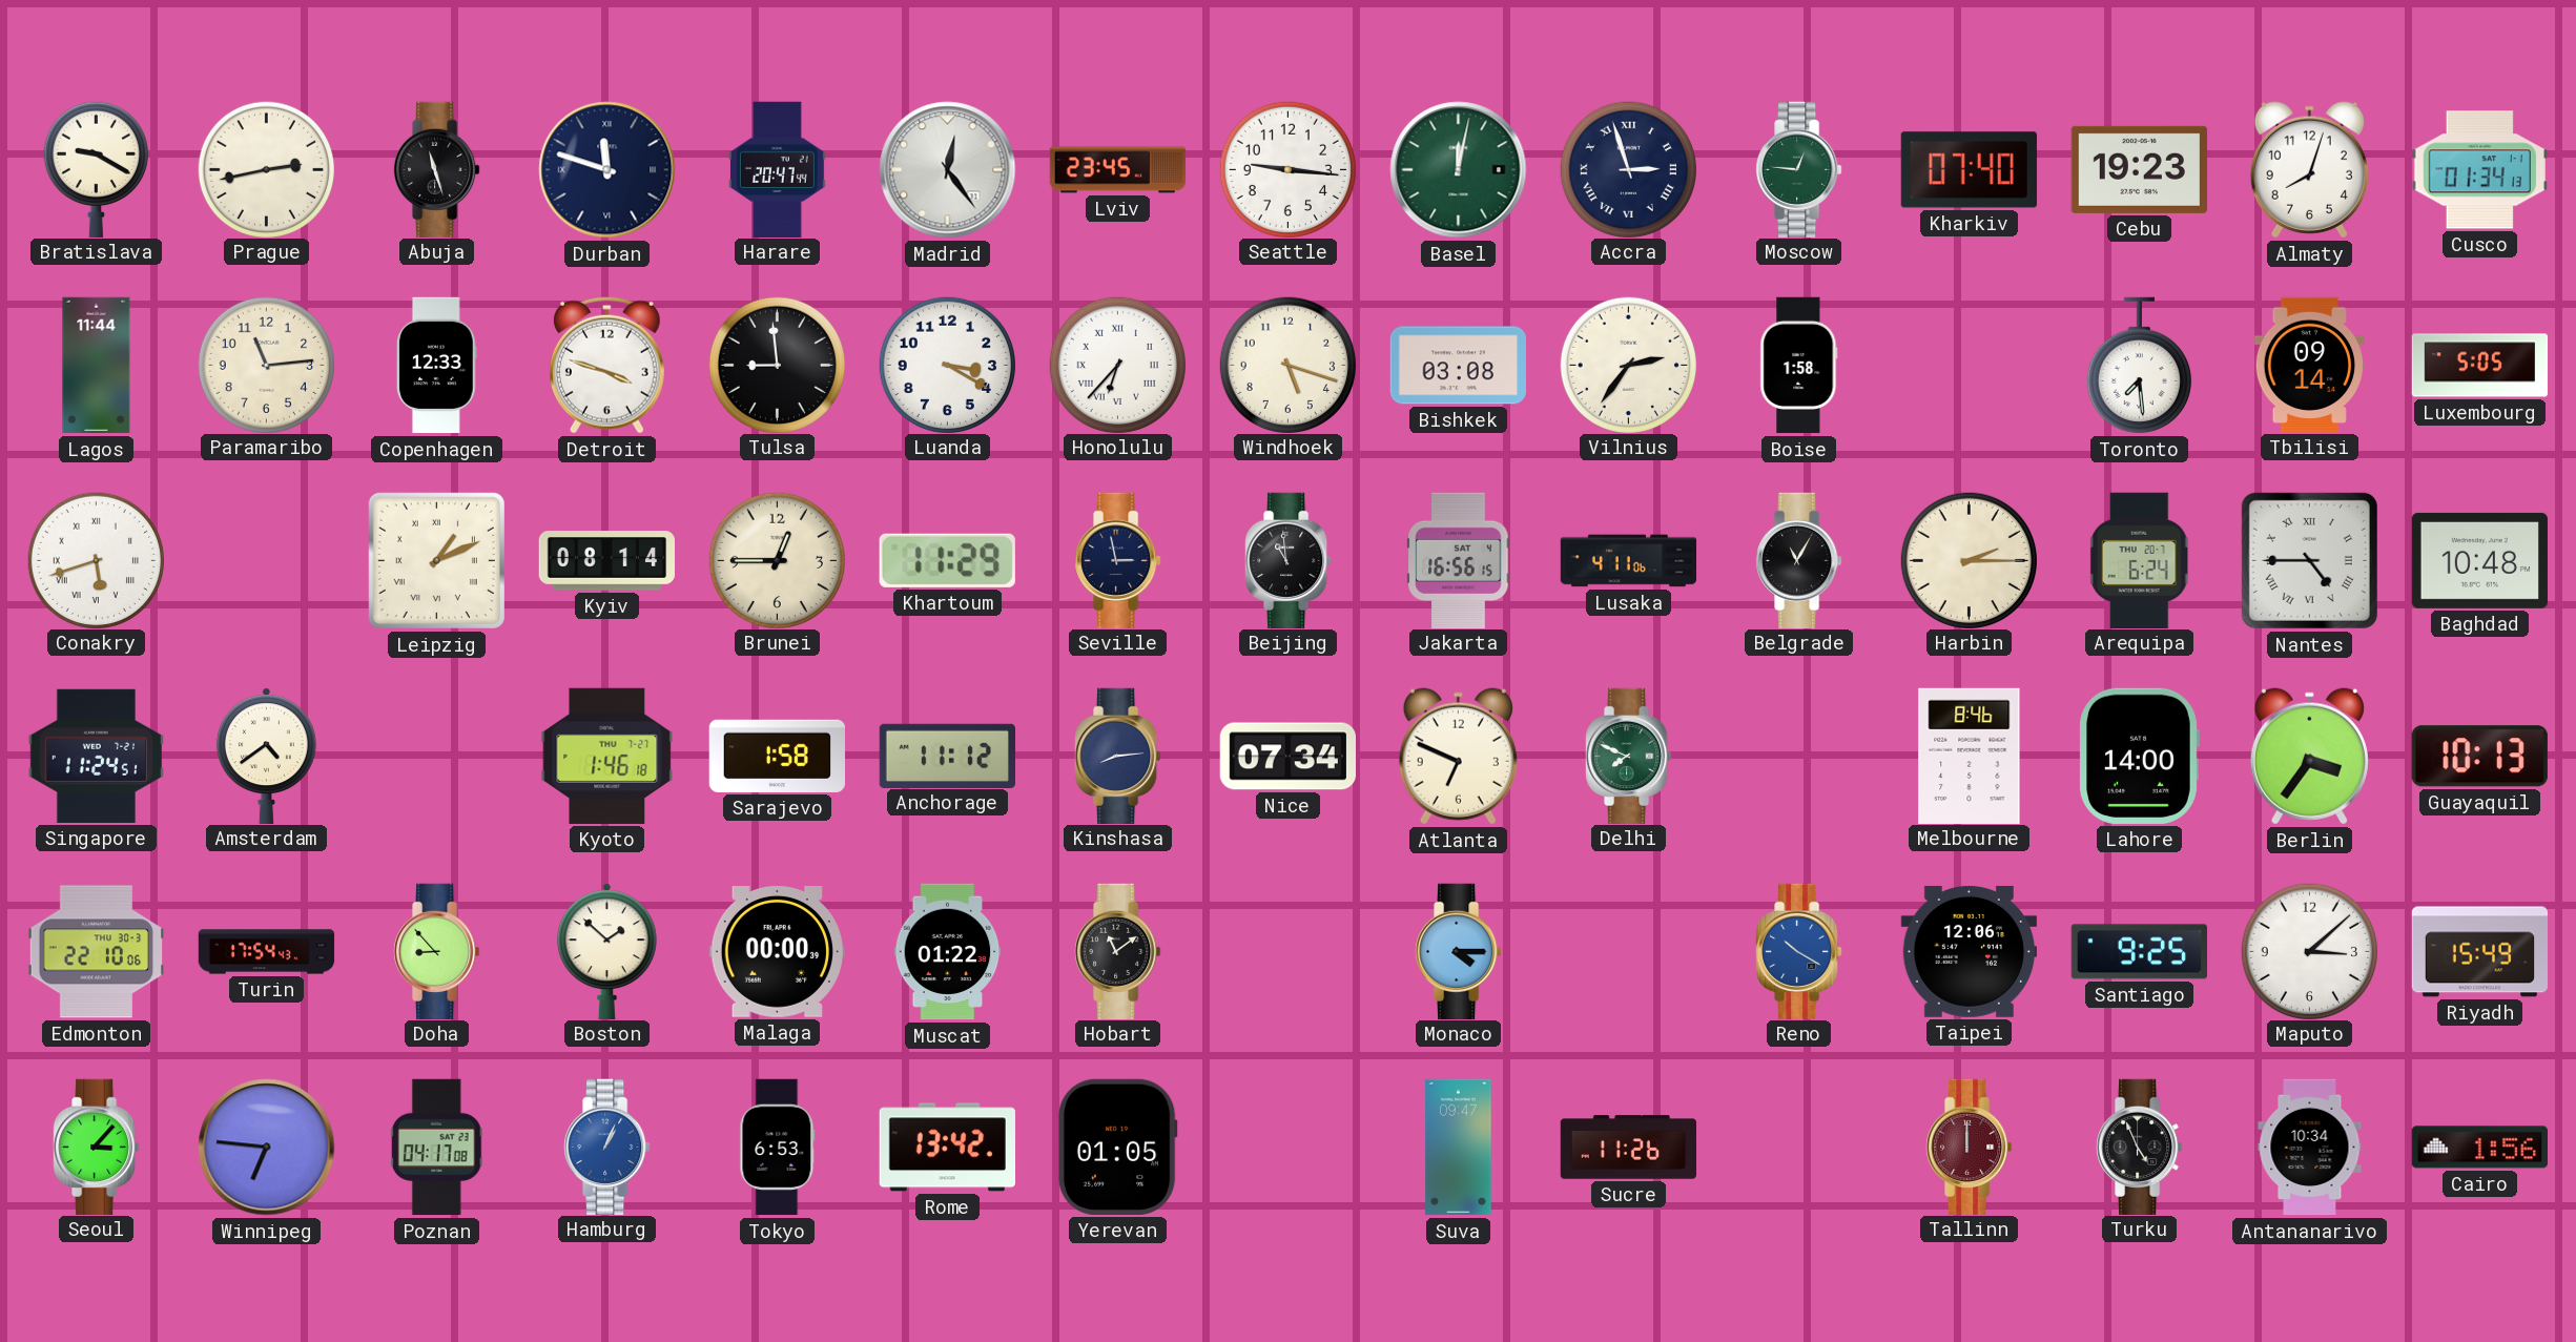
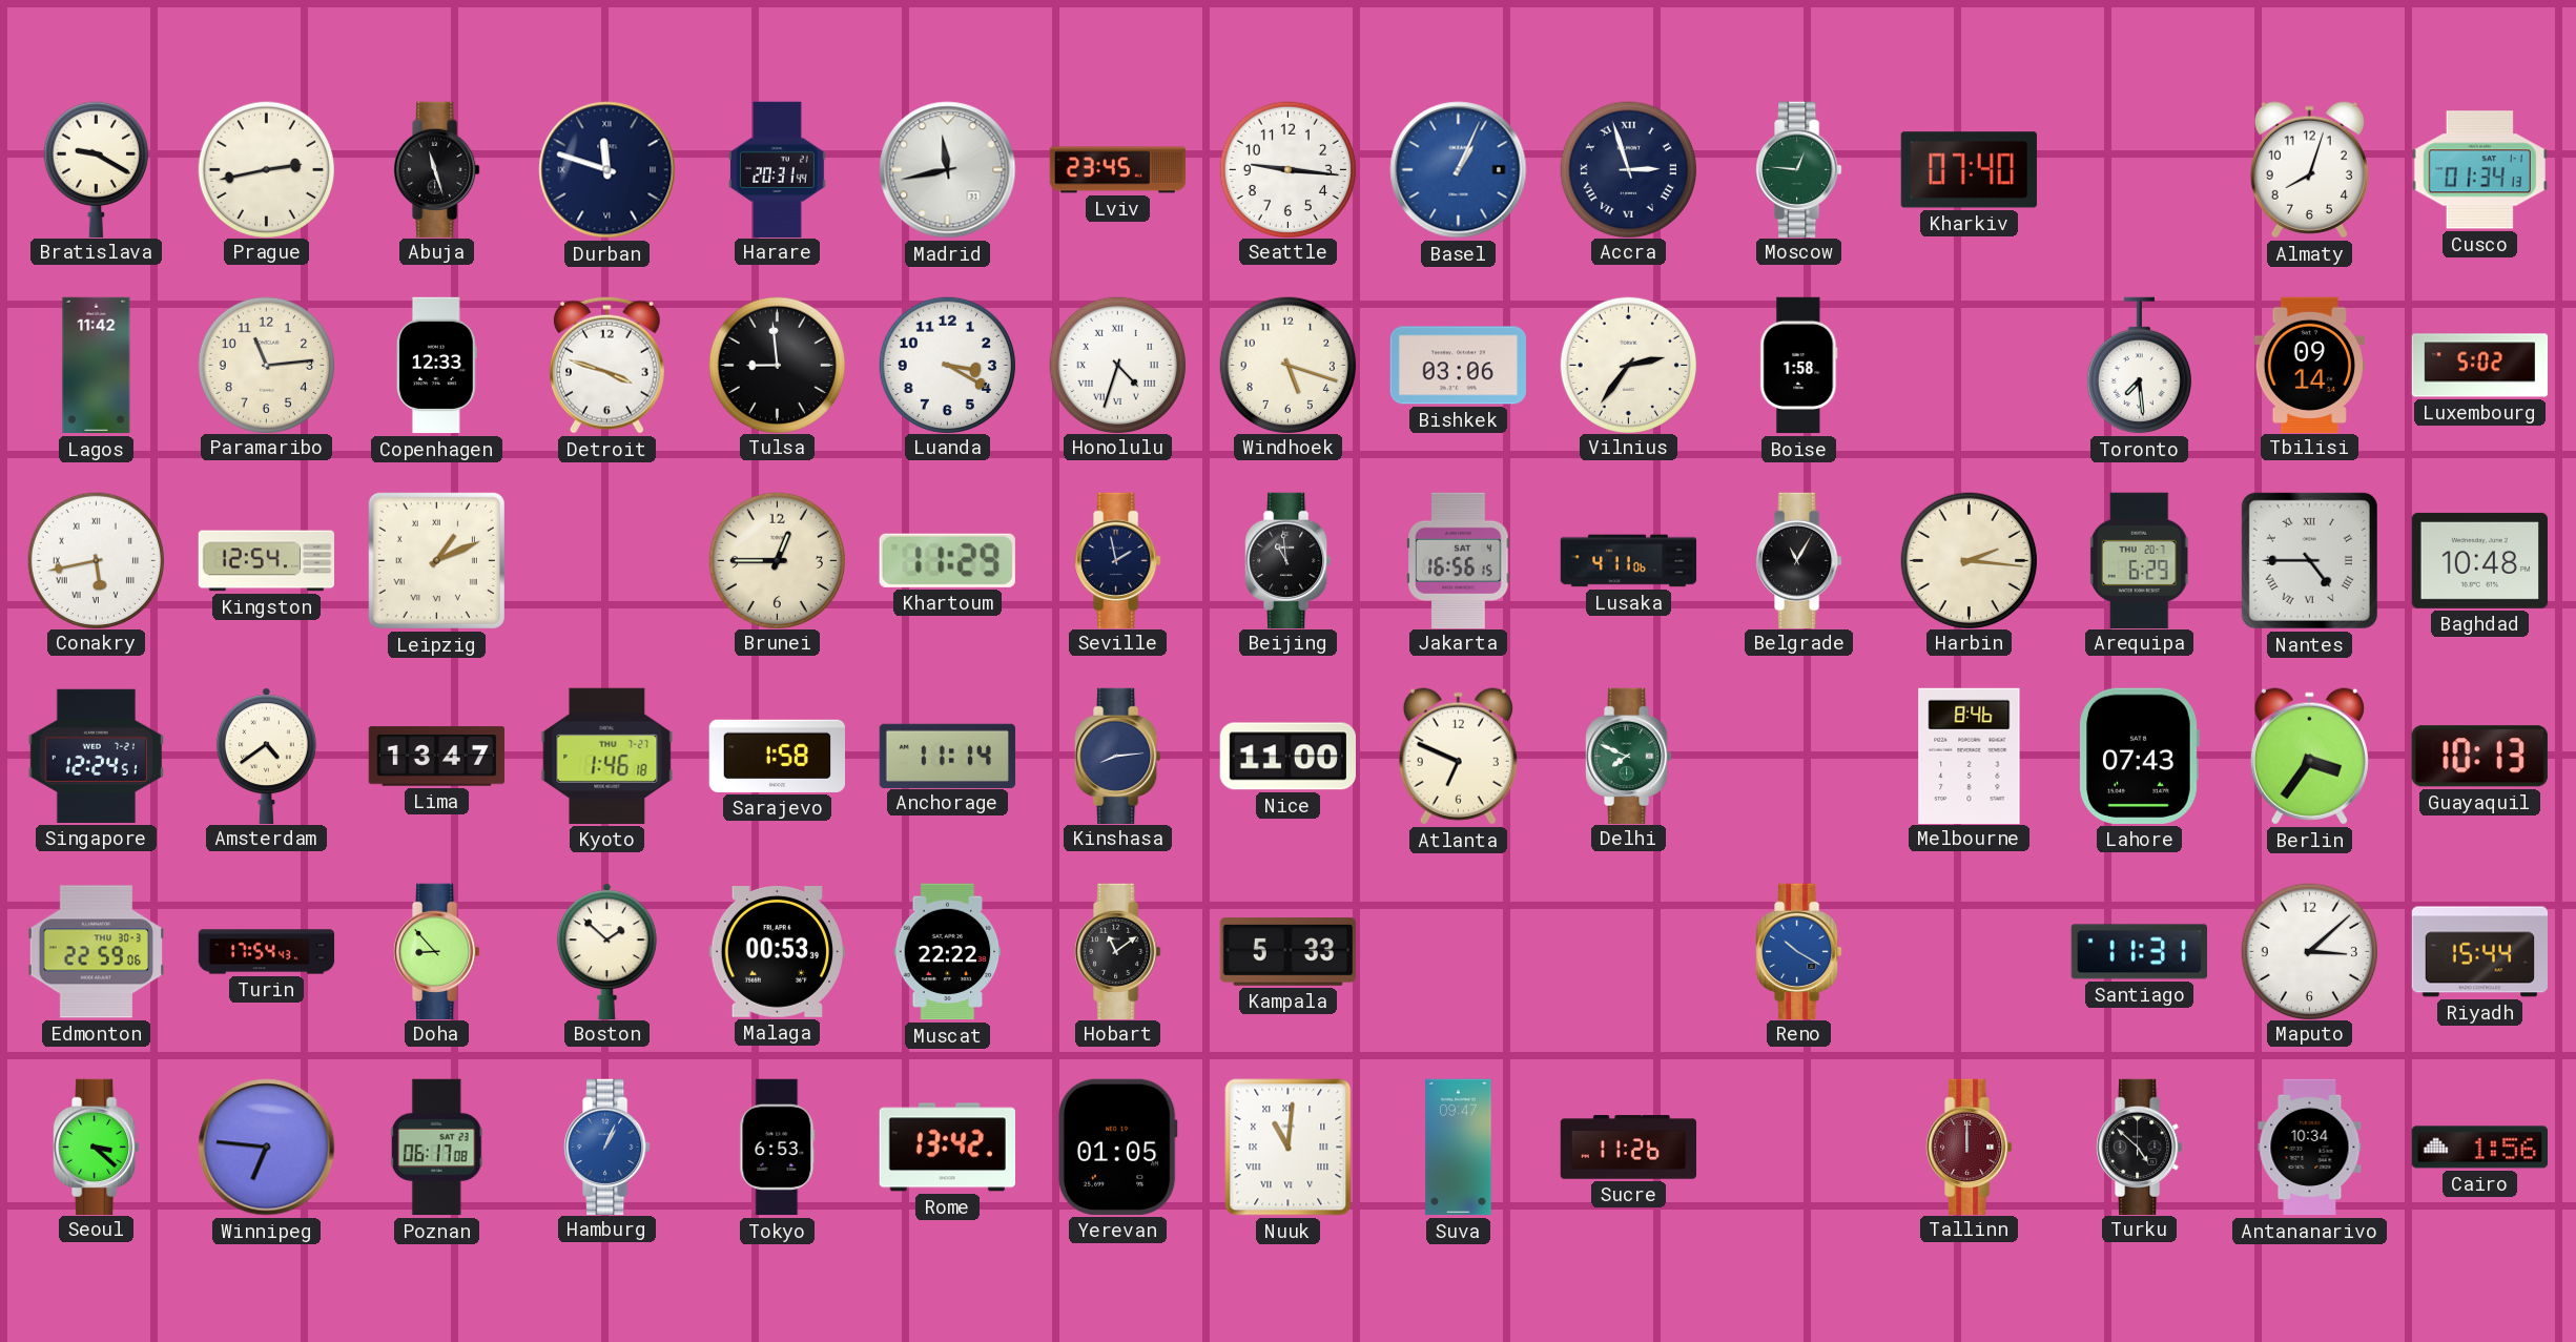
Harare: 20:47 -> 20:31 (777, 169)
Madrid: 12:24 -> 11:43 (948, 170)
Basel: 12:02 -> 1:04 (1459, 170)
Basel dial: green -> blue (1459, 170)
Cebu: 19:23 -> none (2139, 169)
Lagos: 11:44 -> 11:42 (97, 366)
Honolulu: 6:37 -> 4:33 (1117, 365)
Bishkek: 03:08 -> 03:06 (1458, 366)
Luxembourg: 5:05 -> 5:02 (2480, 366)
Conakry: 5:42 -> 5:43 (96, 560)
Kingston: none -> 12:54 (266, 561)
Kyiv: 08:14 -> none (606, 561)
Seville: 2:58 -> 1:58 (1118, 560)
Harbin: 2:15 -> 2:16 (1969, 560)
Arequipa: 6:24 -> 6:29 (2139, 560)
Singapore: 11:24 -> 12:24 (96, 756)
Lima: none -> 13:47 (436, 757)
Anchorage: 11:12 -> 11:14 (947, 756)
Nice: 07:34 -> 11:00 (1287, 757)
Lahore: 14:00 -> 07:43 (2140, 756)
Edmonton: 22:10 -> 22:59 (96, 952)
Malaga: 00:00 -> 00:53 (777, 952)
Muscat: 01:22 -> 22:22 (948, 952)
Kampala: none -> 5:33 (1287, 952)
Monaco: 4:15 -> none (1459, 951)
Taipei: 12:06 -> none (1969, 951)
Santiago: 9:25 -> 11:31 (2139, 952)
Riyadh: 15:49 -> 15:44 (2479, 952)
Seoul: 3:07 -> 3:22 (97, 1147)
Poznan: 04:17 -> 06:17 (436, 1148)
Nuuk: none -> 11:01 (1289, 1148)
Turku: 4:56 -> 4:52 (2140, 1147)
